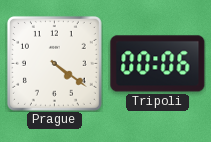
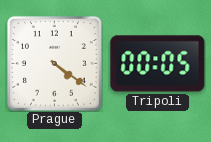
Tripoli: 00:06 -> 00:05 (158, 64)
